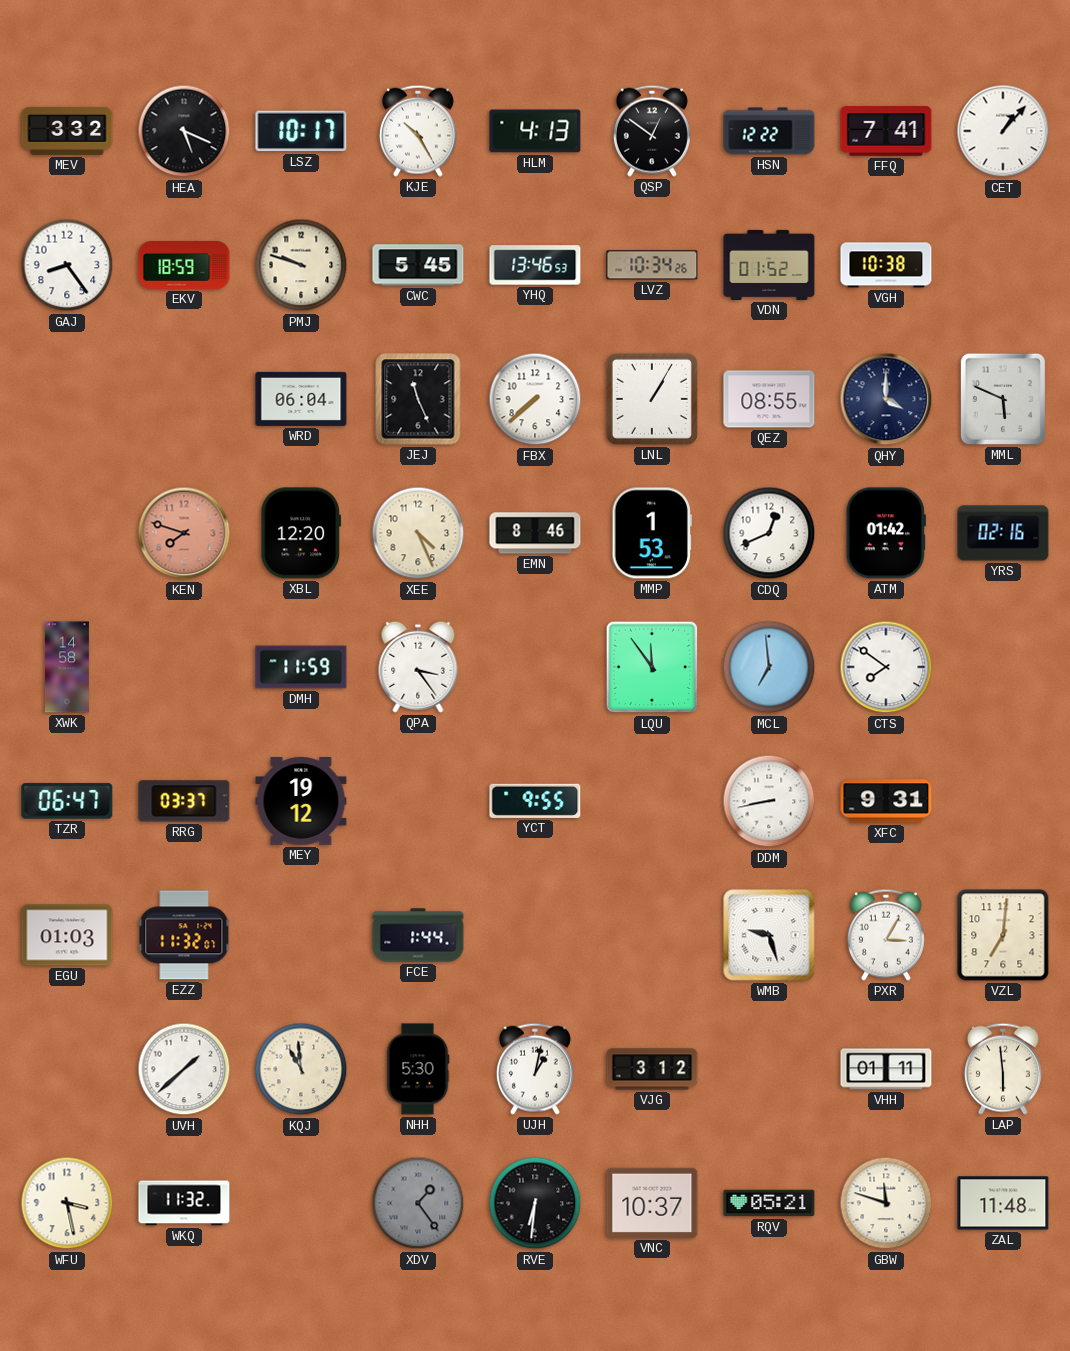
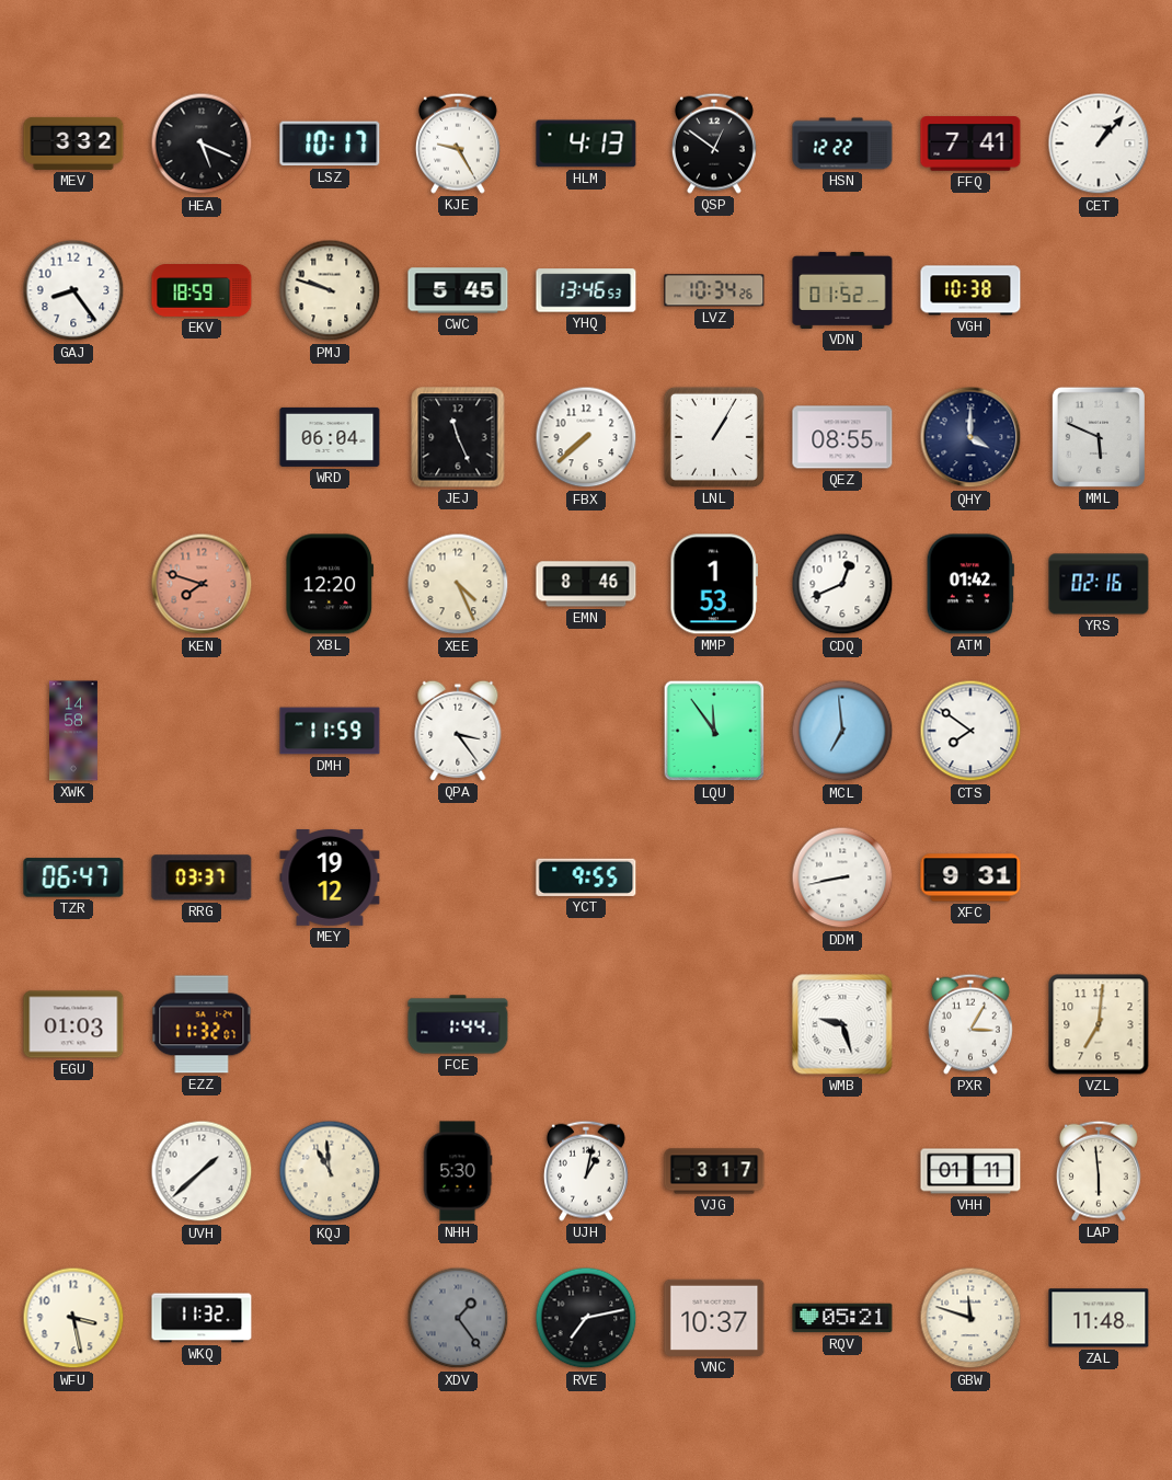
KJE: 10:25 -> 9:25 (458, 144)
VJG: 3:12 -> 3:17 (714, 1171)
RVE: 6:31 -> 7:13 (586, 1318)
